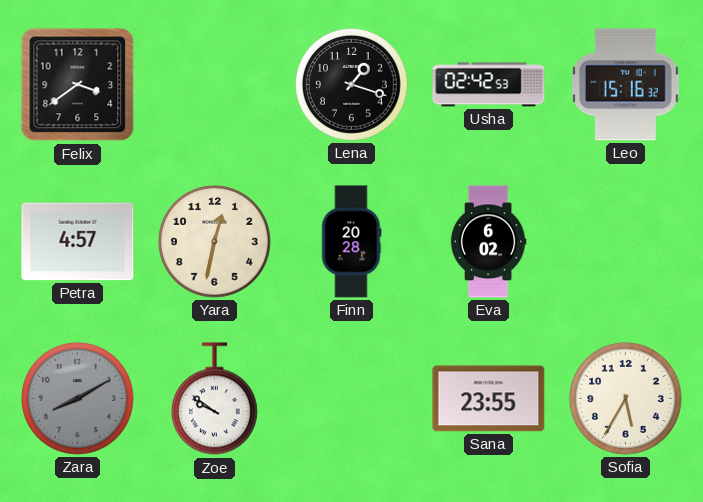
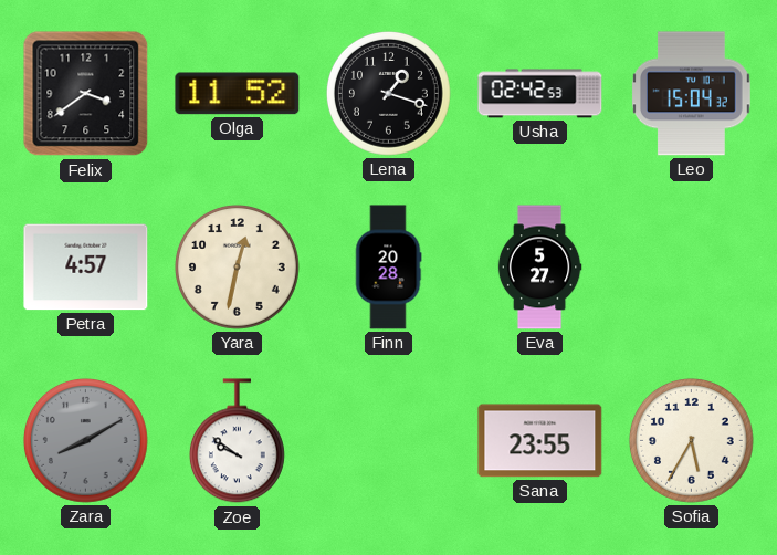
Olga: none -> 11:52 (238, 94)
Leo: 15:16 -> 15:04 (691, 94)
Eva: 6:02 -> 5:27 (539, 268)
